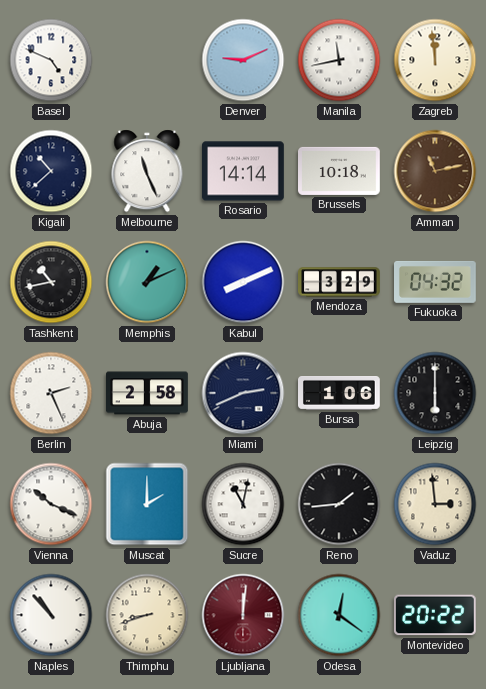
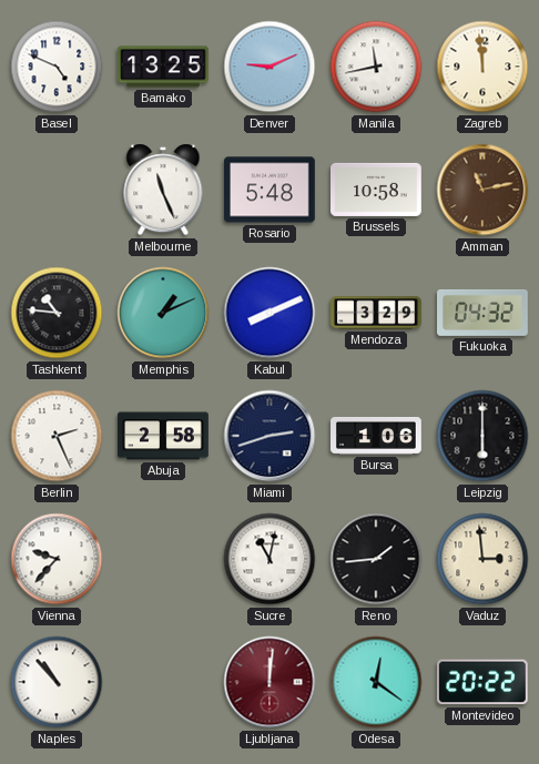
Bamako: none -> 13:25 (164, 67)
Kigali: 10:38 -> none (51, 171)
Rosario: 14:14 -> 5:48 (271, 190)
Brussels: 10:18 -> 10:58 (377, 190)
Tashkent: 10:43 -> 10:46 (57, 313)
Miami: 2:41 -> 2:42 (269, 436)
Vienna: 10:19 -> 9:37 (57, 559)
Muscat: 2:00 -> none (147, 504)
Thimphu: 8:42 -> none (147, 615)
